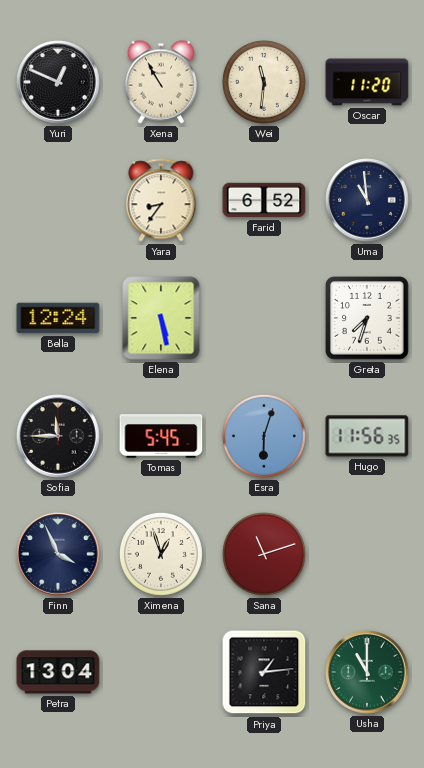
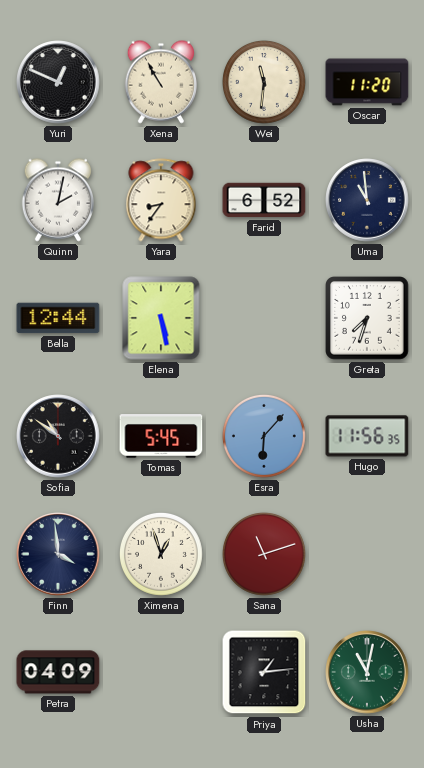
Quinn: none -> 2:02 (57, 200)
Bella: 12:24 -> 12:44 (58, 318)
Sofia: 11:45 -> 10:51 (58, 436)
Esra: 6:03 -> 6:07 (265, 437)
Finn: 3:56 -> 3:59 (58, 554)
Petra: 13:04 -> 04:09 (58, 672)
Usha: 11:00 -> 11:02 (367, 672)
